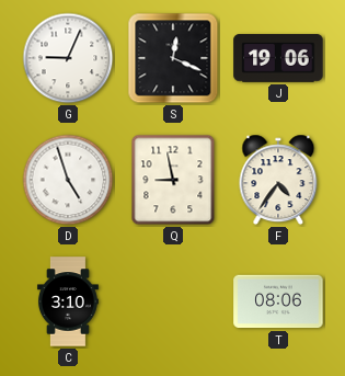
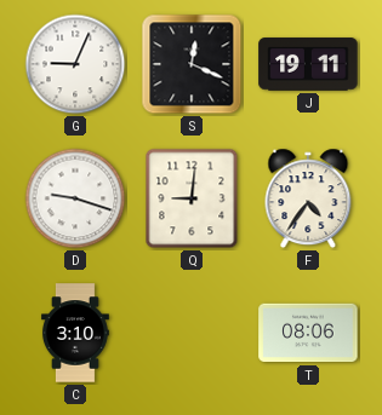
J: 19:06 -> 19:11 (308, 64)
D: 4:57 -> 9:18 (75, 198)
Q: 8:58 -> 9:01 (192, 198)
